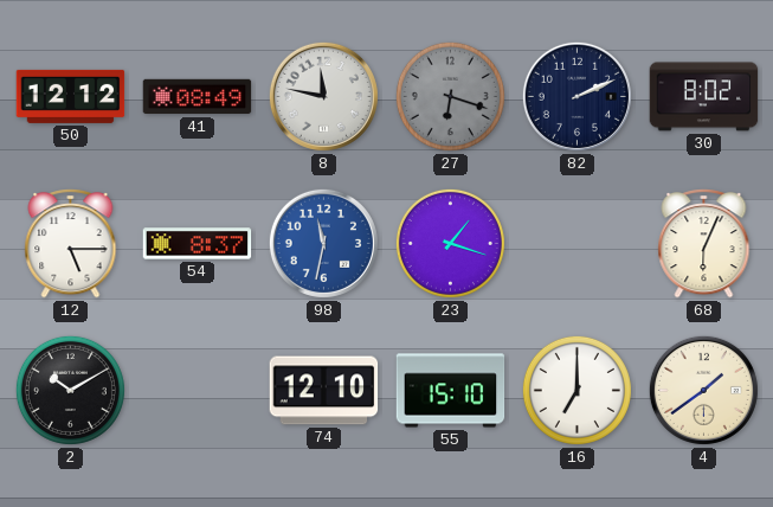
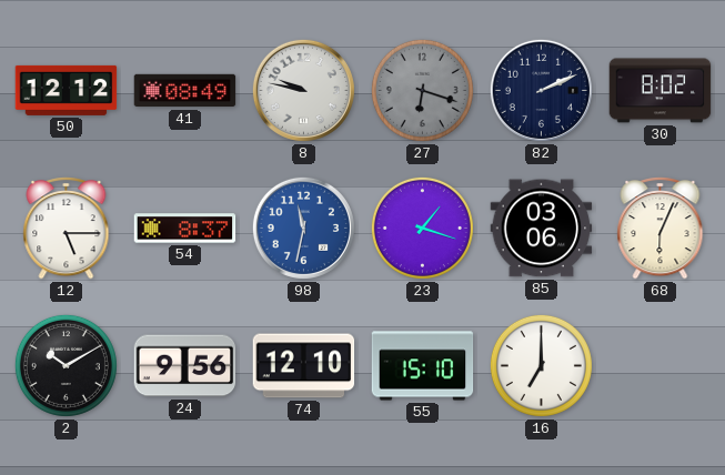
8: 11:47 -> 9:47 (303, 90)
85: none -> 03:06 (542, 229)
24: none -> 9:56 (185, 366)
4: 1:39 -> none (703, 390)
